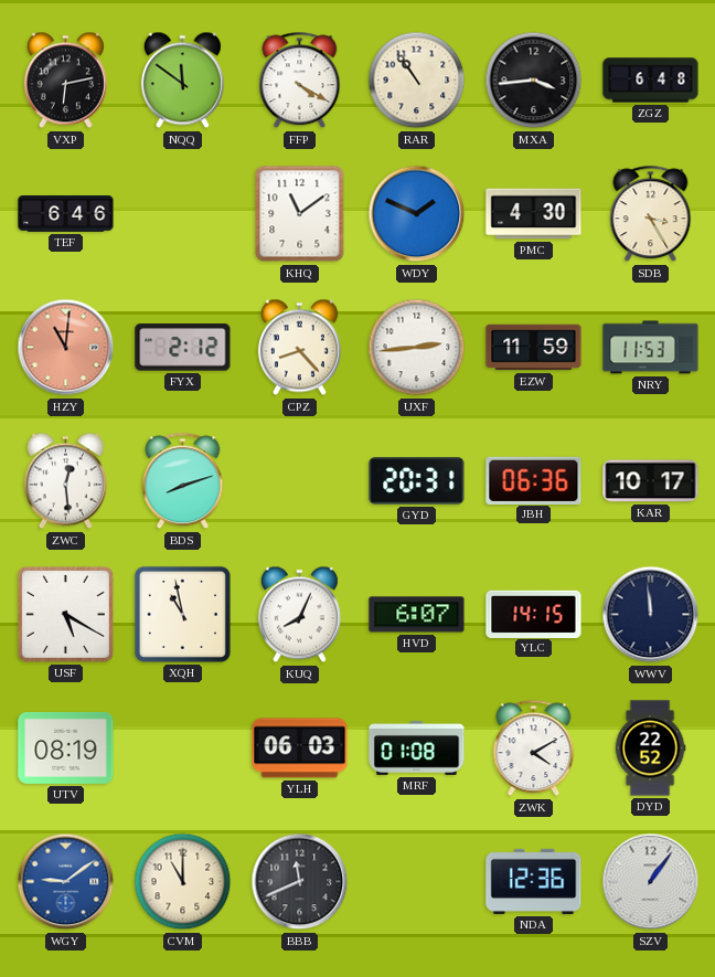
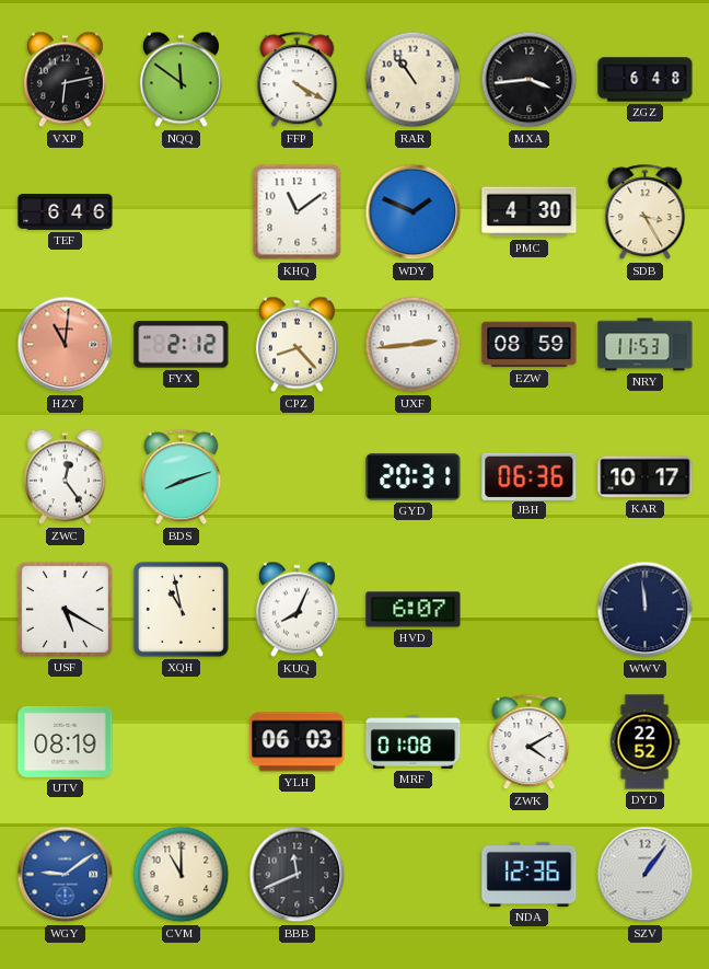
EZW: 11:59 -> 08:59 (530, 345)
ZWC: 12:29 -> 12:24 (65, 477)
YLC: 14:15 -> none (534, 614)
